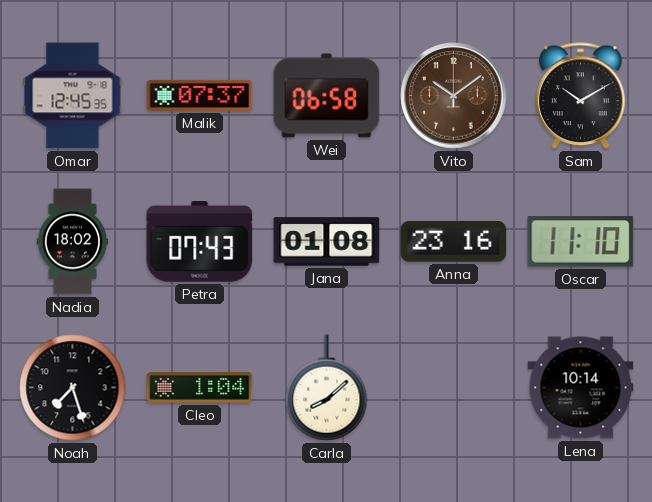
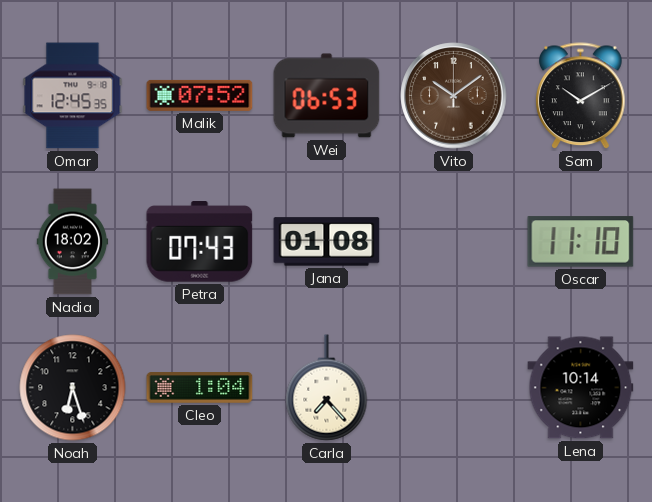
Malik: 07:37 -> 07:52 (200, 95)
Wei: 06:58 -> 06:53 (327, 96)
Anna: 23:16 -> none (454, 242)
Noah: 7:27 -> 6:27 (73, 388)
Carla: 8:08 -> 7:23 (327, 388)
